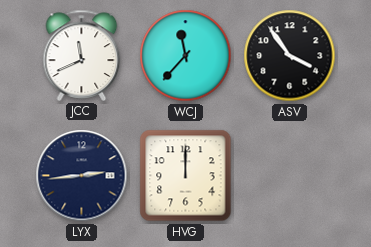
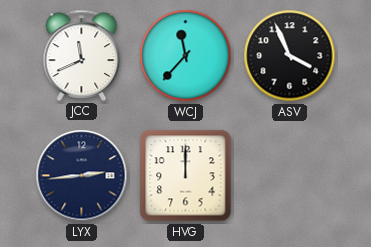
ASV: 3:54 -> 3:56 (290, 56)
